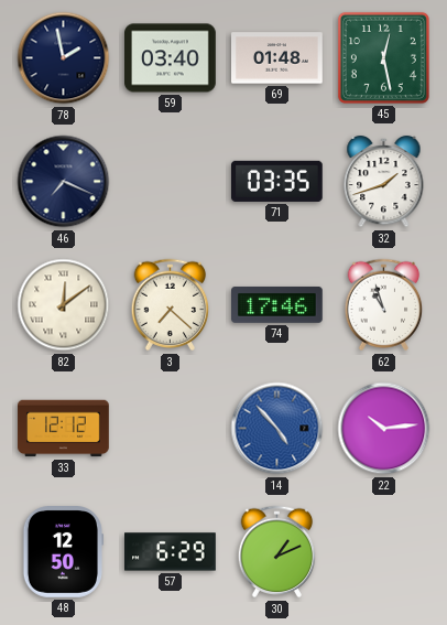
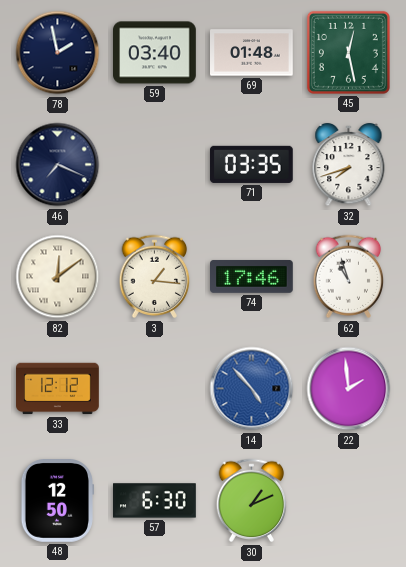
32: 1:42 -> 7:42 (349, 165)
3: 7:22 -> 1:16 (155, 277)
22: 10:14 -> 1:59 (349, 389)
57: 6:29 -> 6:30 (155, 501)
